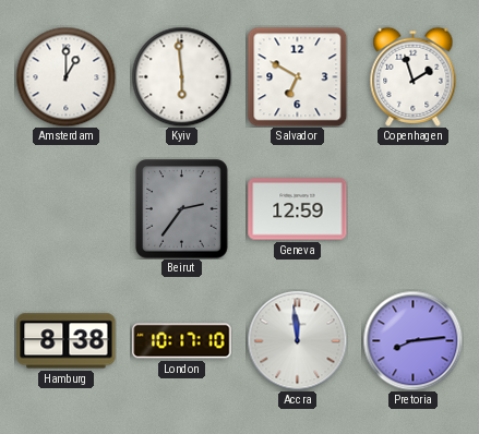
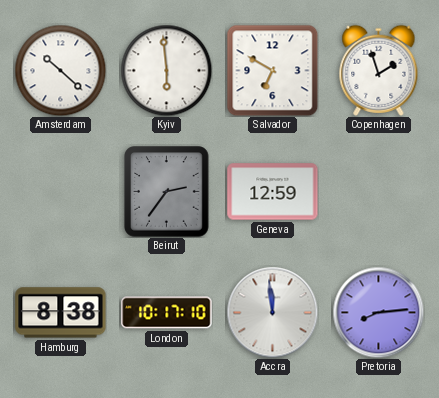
Amsterdam: 1:00 -> 10:22 (60, 70)
